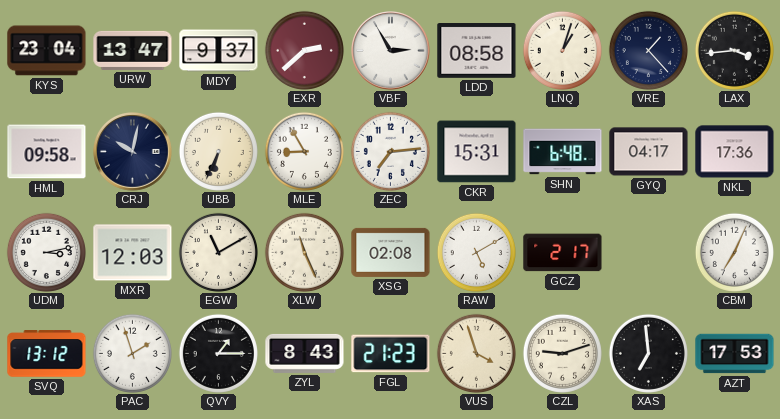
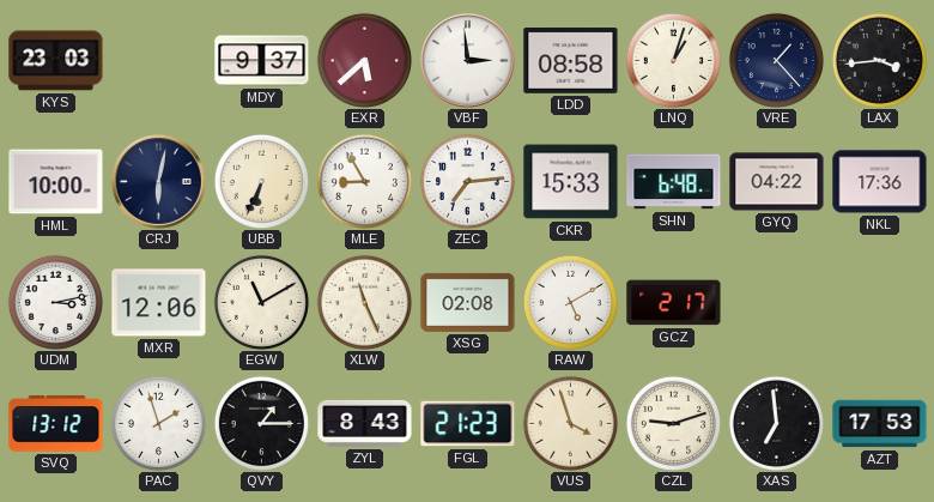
KYS: 23:04 -> 23:03 (56, 61)
URW: 13:47 -> none (133, 50)
EXR: 2:38 -> 5:38 (364, 60)
VBF: 2:55 -> 2:59 (468, 61)
HML: 09:58 -> 10:00 (56, 182)
CRJ: 10:02 -> 6:02 (159, 182)
CKR: 15:31 -> 15:33 (571, 182)
GYQ: 04:17 -> 04:22 (777, 182)
MXR: 12:03 -> 12:06 (159, 303)
CBM: 7:04 -> none (734, 252)
